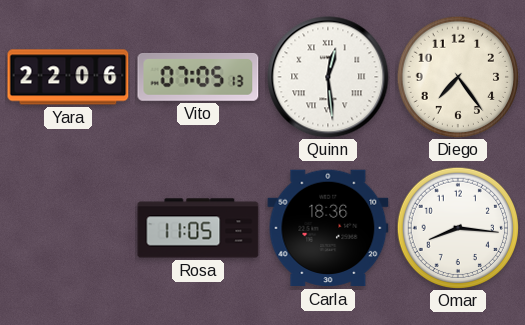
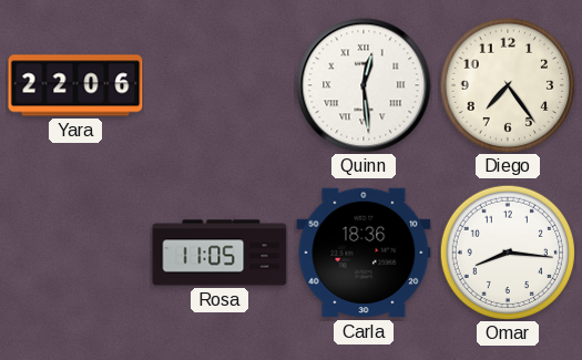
Vito: 07:05 -> none (198, 77)
